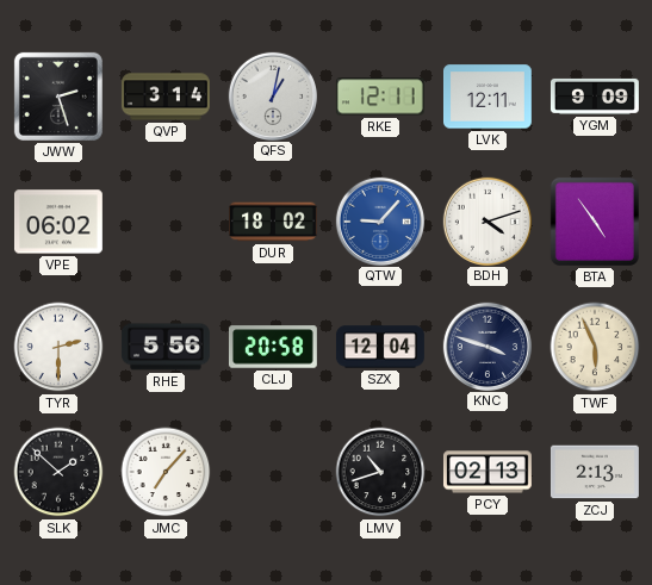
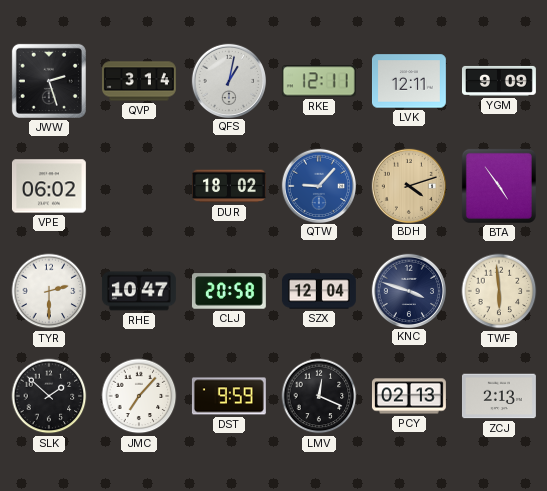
BDH dial: white -> champagne (408, 185)
RHE: 5:56 -> 10:47 (139, 291)
TWF: 5:56 -> 5:59 (499, 291)
DST: none -> 9:59 (229, 396)
LMV: 10:42 -> 12:19 (319, 396)
